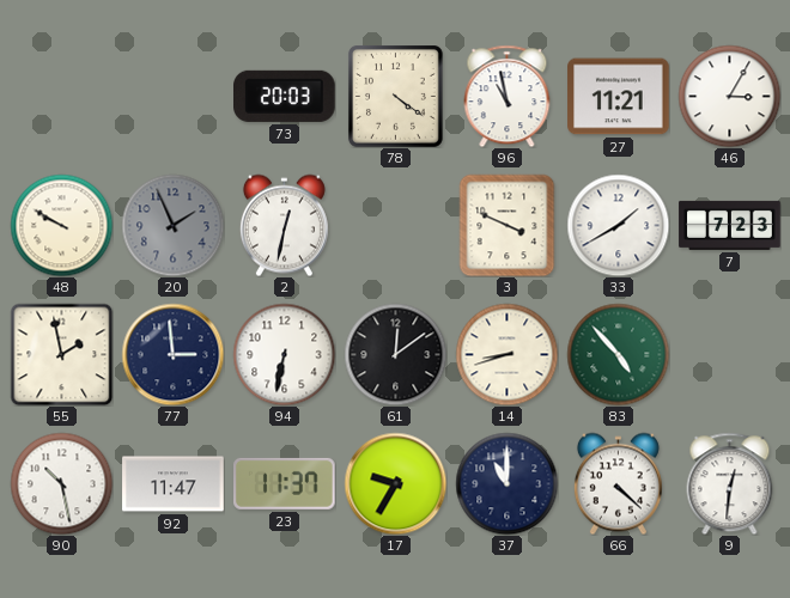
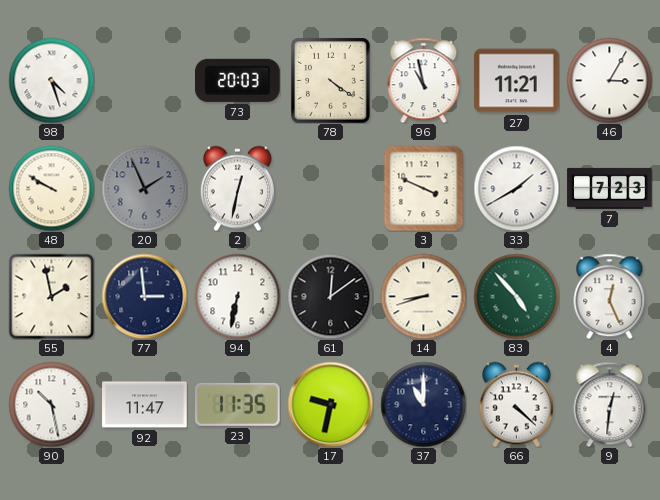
98: none -> 4:27 (51, 80)
4: none -> 12:26 (610, 296)
23: 11:37 -> 11:35 (238, 404)
17: 9:35 -> 9:32 (330, 404)
